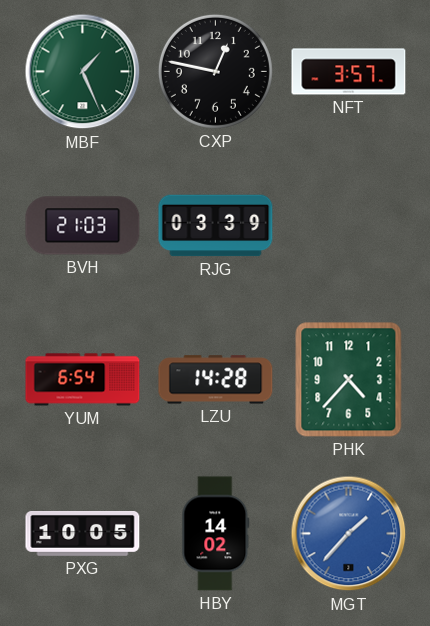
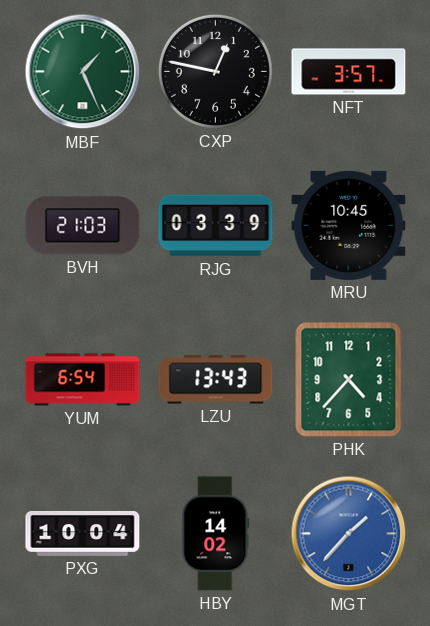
MRU: none -> 10:45 (349, 225)
LZU: 14:28 -> 13:43 (216, 380)
PXG: 10:05 -> 10:04 (83, 533)
